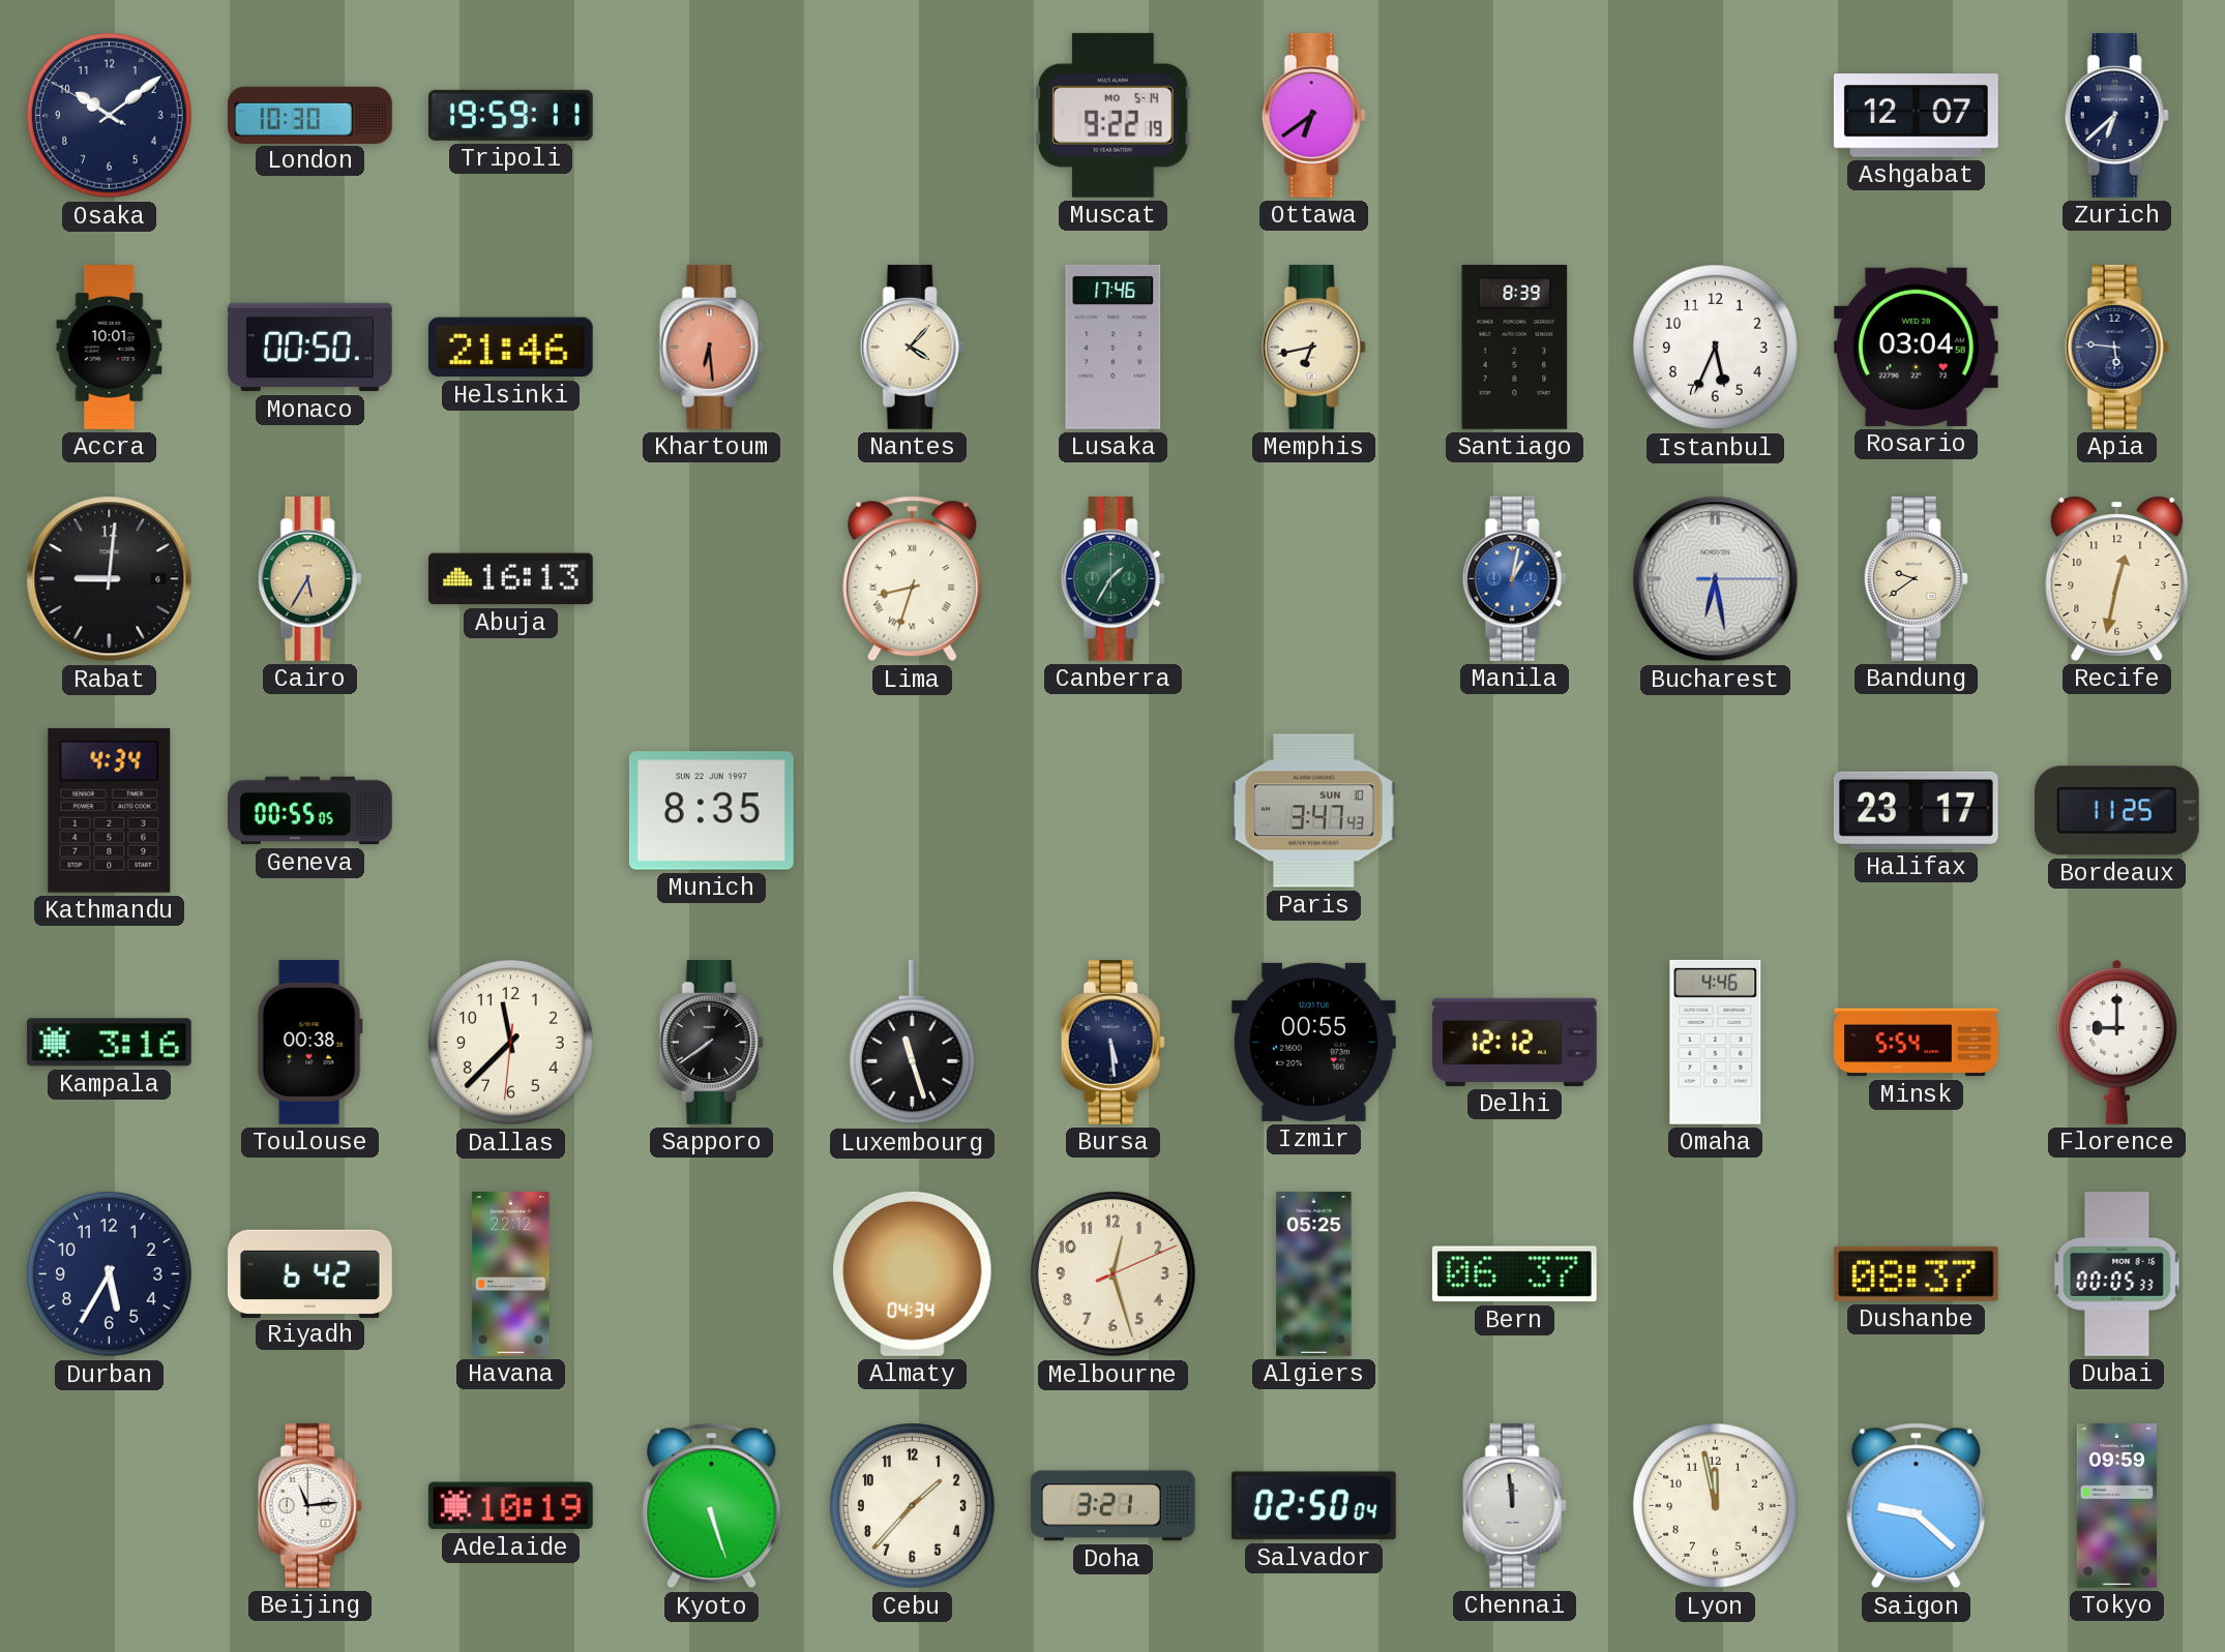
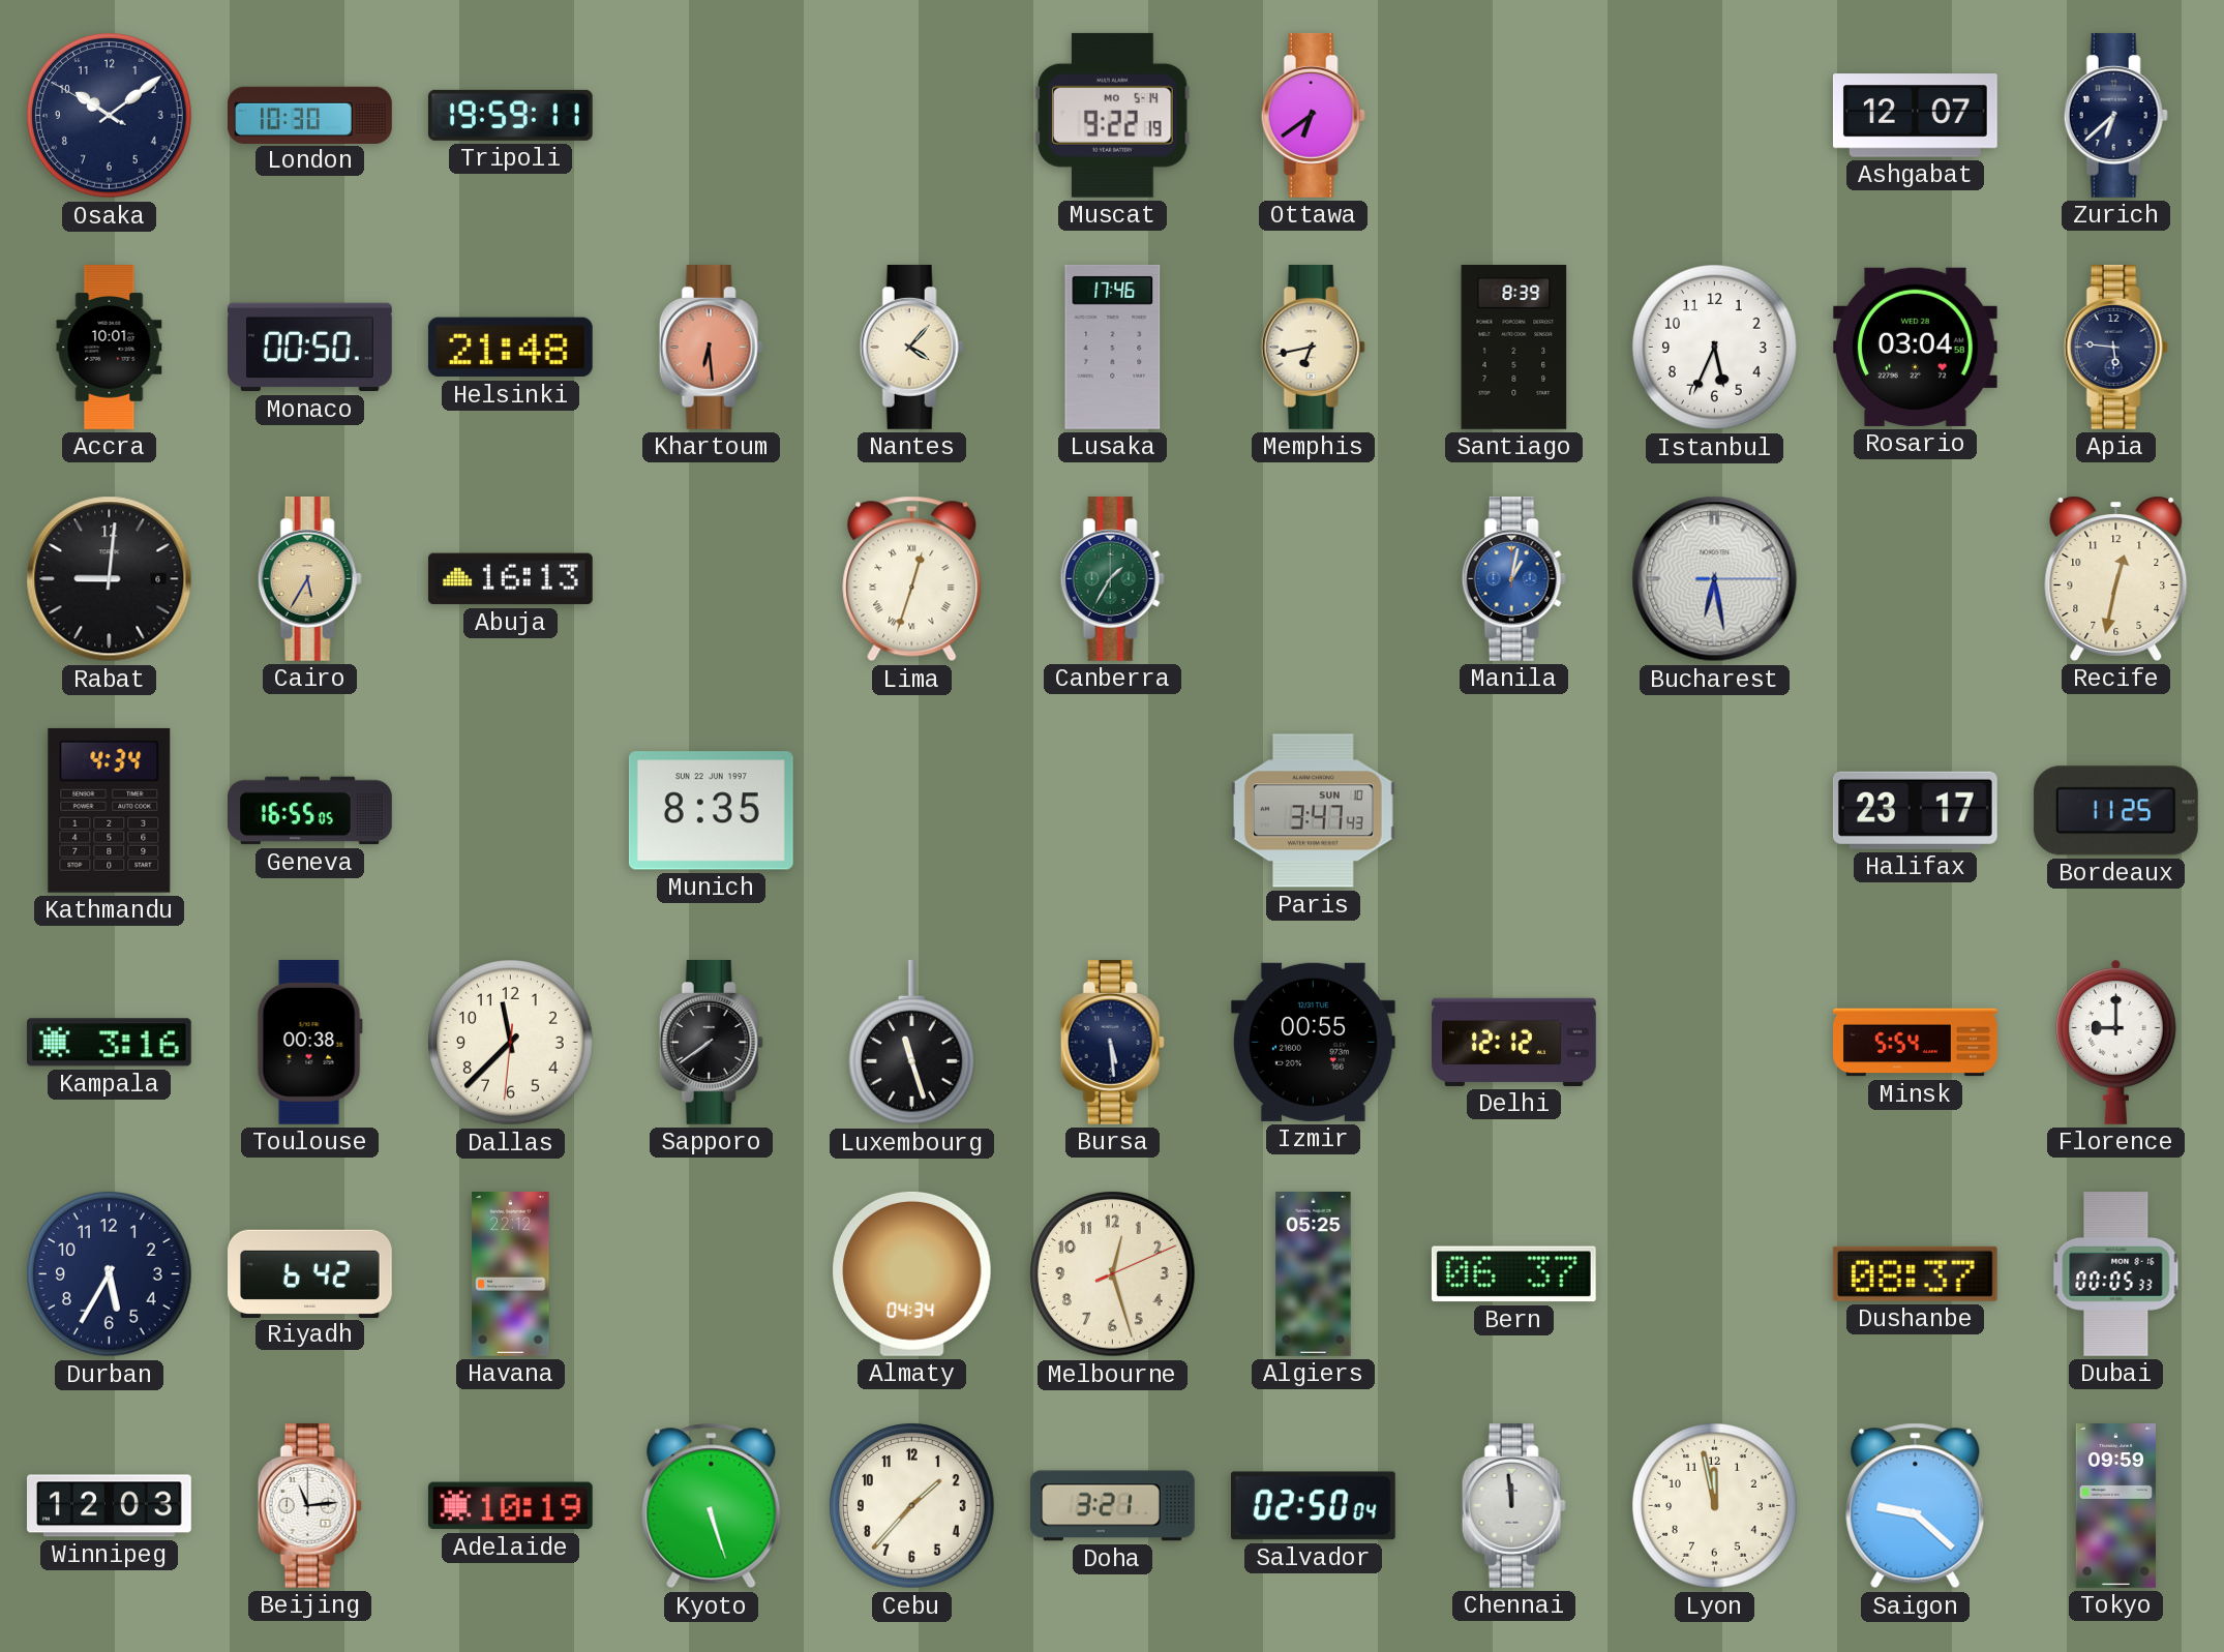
Helsinki: 21:46 -> 21:48 (510, 348)
Lima: 8:33 -> 12:33 (912, 579)
Bandung: 9:39 -> none (1916, 578)
Geneva: 00:55 -> 16:55 (310, 811)
Omaha: 4:46 -> none (1716, 1042)
Winnipeg: none -> 12:03 (110, 1506)
